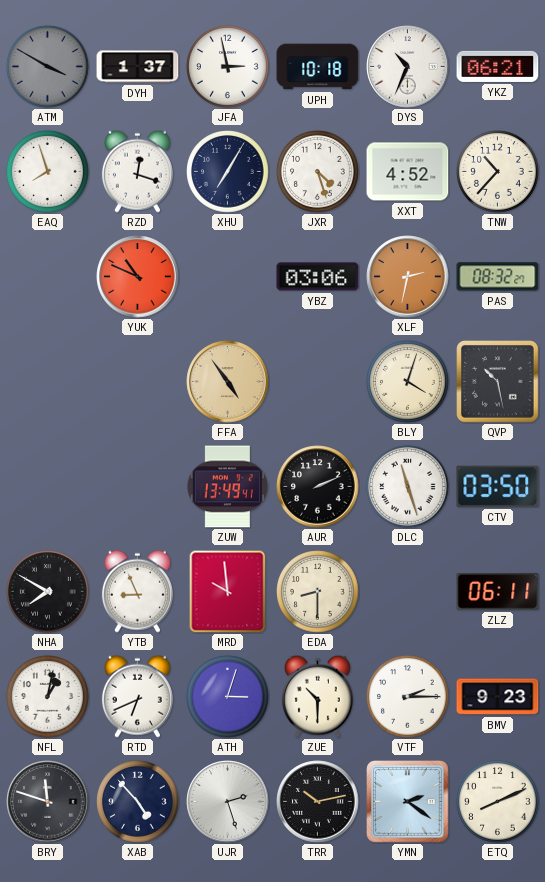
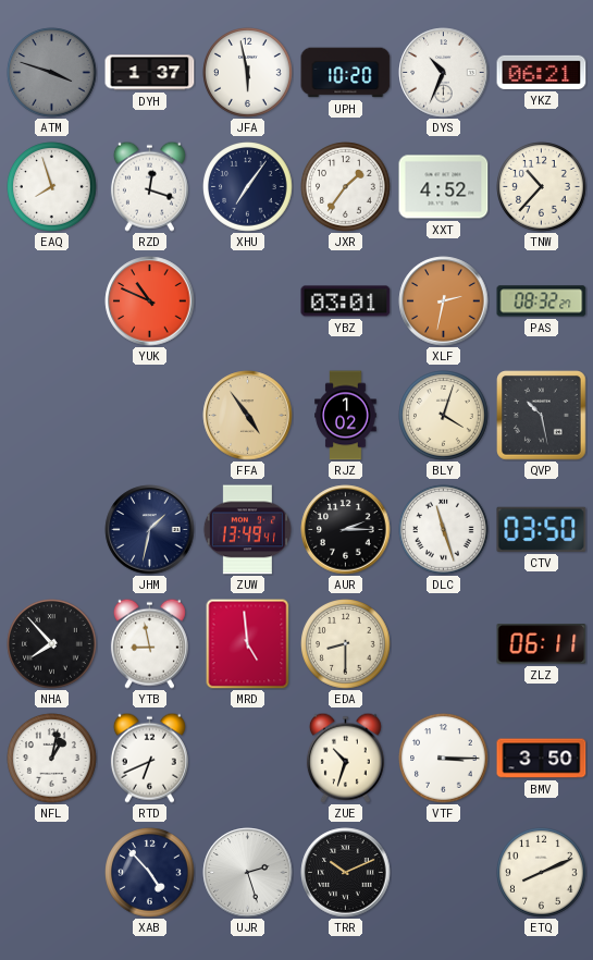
ATM: 3:50 -> 3:48 (52, 73)
JFA: 2:58 -> 5:58 (248, 73)
UPH: 10:18 -> 10:20 (346, 73)
XHU: 7:05 -> 7:06 (248, 187)
JXR: 4:27 -> 1:36 (346, 187)
YBZ: 03:06 -> 03:01 (346, 301)
RJZ: none -> 1:02 (346, 416)
JHM: none -> 1:32 (150, 530)
AUR: 2:11 -> 2:15 (346, 530)
NHA: 7:50 -> 7:53 (52, 644)
YTB: 8:56 -> 8:58 (149, 643)
MRD: 9:59 -> 4:59 (248, 643)
ATH: 3:03 -> none (228, 697)
ZUE: 10:30 -> 10:33 (345, 758)
VTF: 2:15 -> 3:15 (444, 759)
BMV: 9:23 -> 3:50 (542, 759)
BRY: 11:48 -> none (48, 802)
TRR: 10:13 -> 10:11 (346, 873)
YMN: 2:21 -> none (408, 802)
